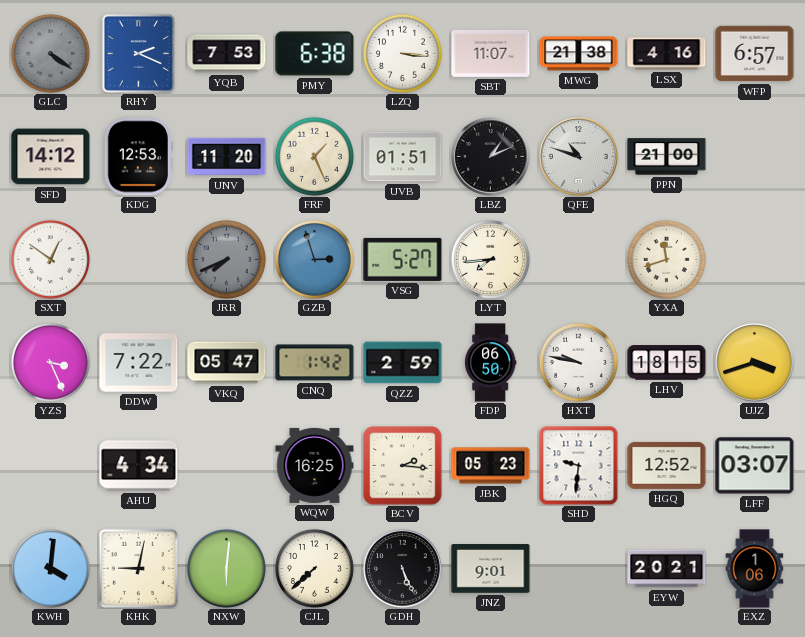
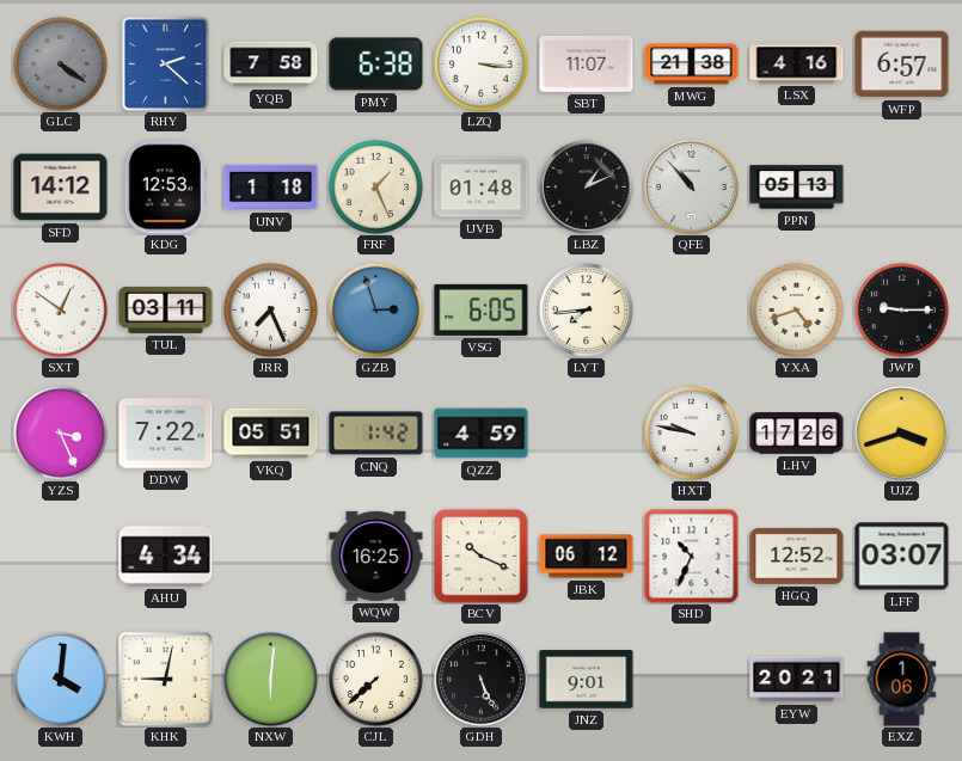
RHY: 2:19 -> 2:22 (165, 63)
YQB: 7:53 -> 7:58 (271, 65)
UNV: 11:20 -> 1:18 (271, 188)
UVB: 01:51 -> 01:48 (482, 188)
QFE: 10:48 -> 10:53 (692, 188)
PPN: 21:00 -> 05:13 (797, 188)
TUL: none -> 03:11 (166, 309)
JRR: 7:41 -> 7:26 (270, 309)
JRR dial: grey -> white (270, 309)
VSG: 5:27 -> 6:05 (482, 309)
YXA: 11:42 -> 4:42 (796, 309)
JWP: none -> 9:15 (901, 309)
VKQ: 05:47 -> 05:51 (271, 434)
QZZ: 2:59 -> 4:59 (482, 434)
FDP: 06:50 -> none (490, 363)
LHV: 18:15 -> 17:26 (797, 434)
BCV: 2:16 -> 10:19 (482, 557)
JBK: 05:23 -> 06:12 (587, 557)
SHD: 9:31 -> 10:34 (692, 557)
